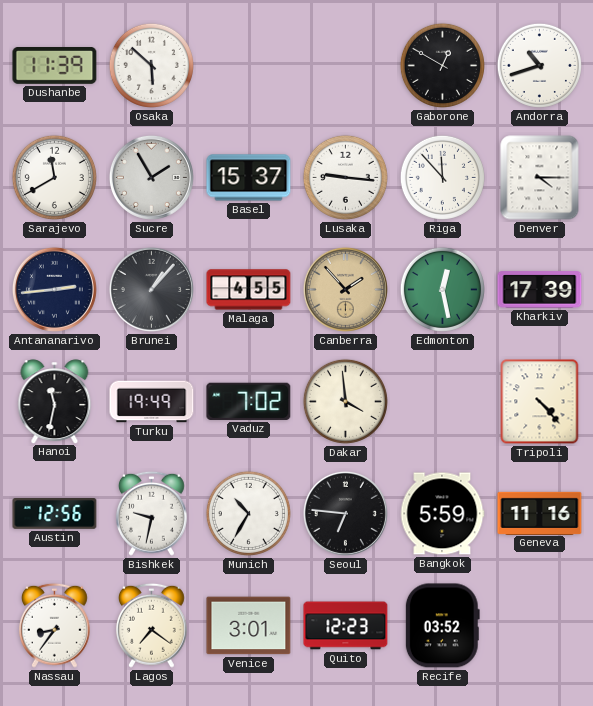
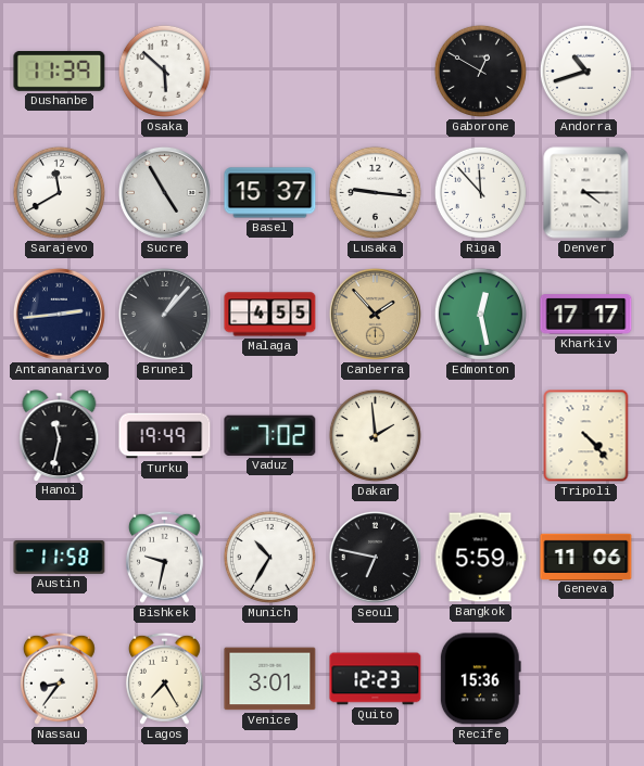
Sucre: 1:55 -> 4:55 (164, 192)
Kharkiv: 17:39 -> 17:17 (586, 315)
Dakar: 3:59 -> 1:59 (375, 435)
Austin: 12:56 -> 11:58 (60, 558)
Seoul: 6:46 -> 6:47 (375, 557)
Geneva: 11:16 -> 11:06 (586, 557)
Lagos: 7:21 -> 7:25 (164, 678)
Recife: 03:52 -> 15:36 (480, 679)
